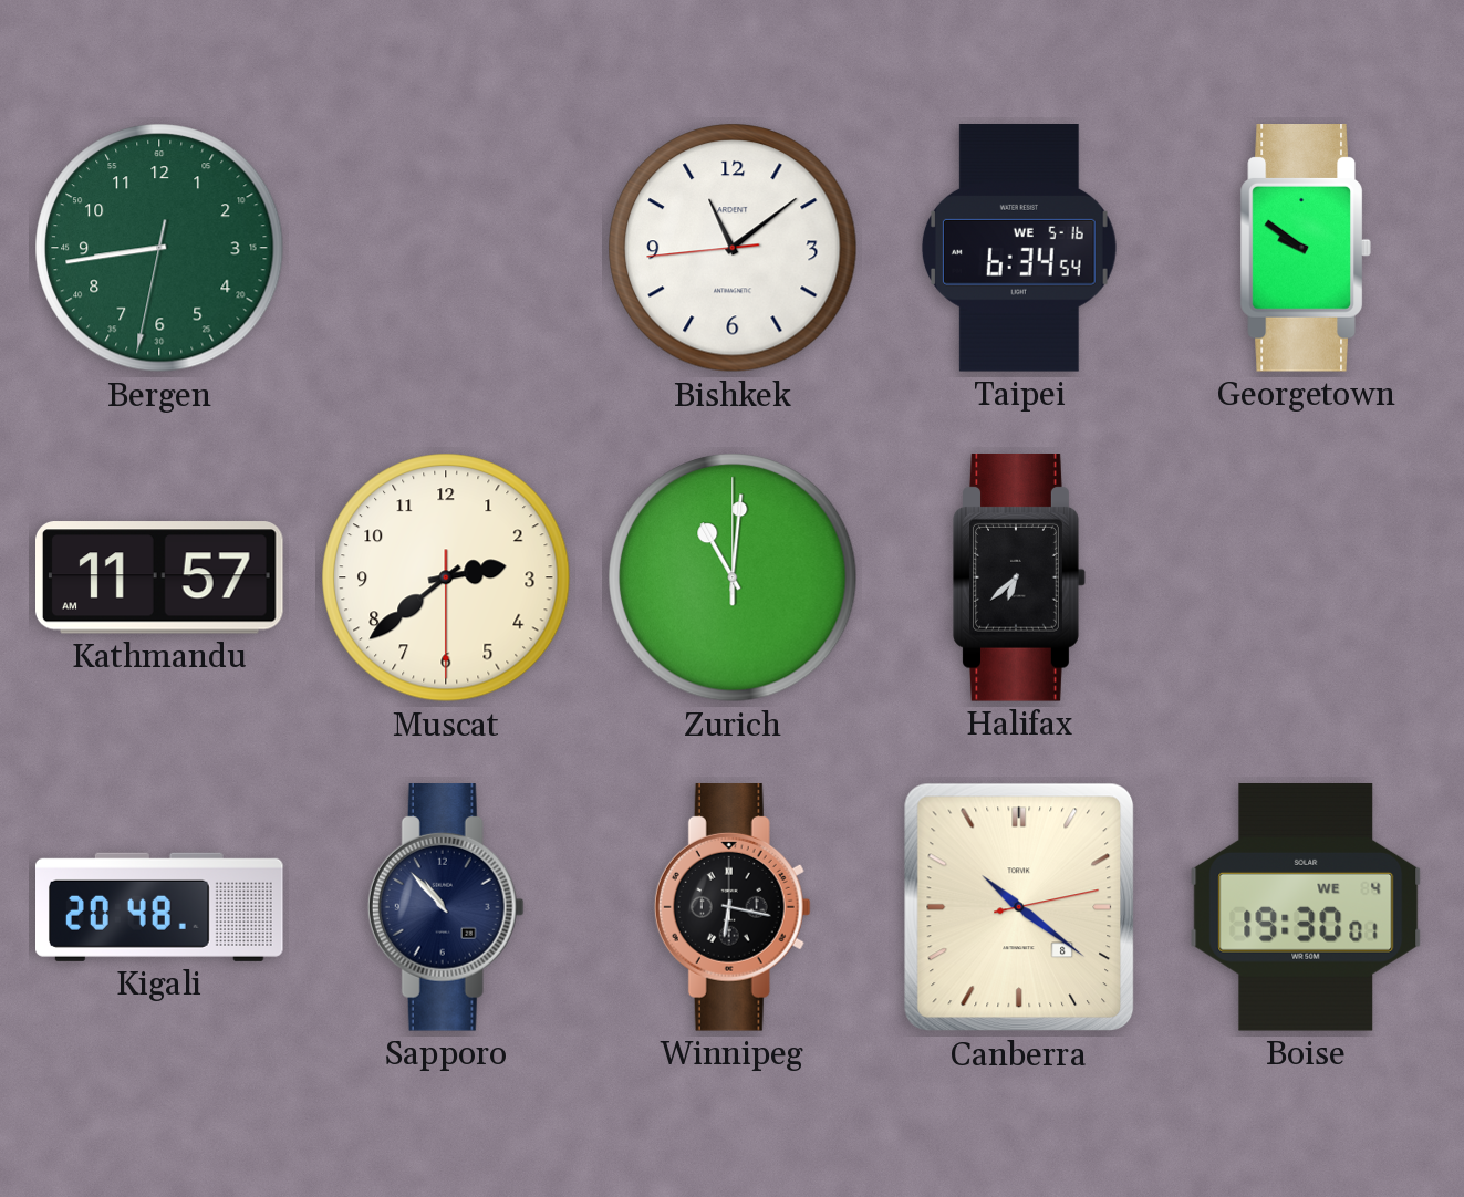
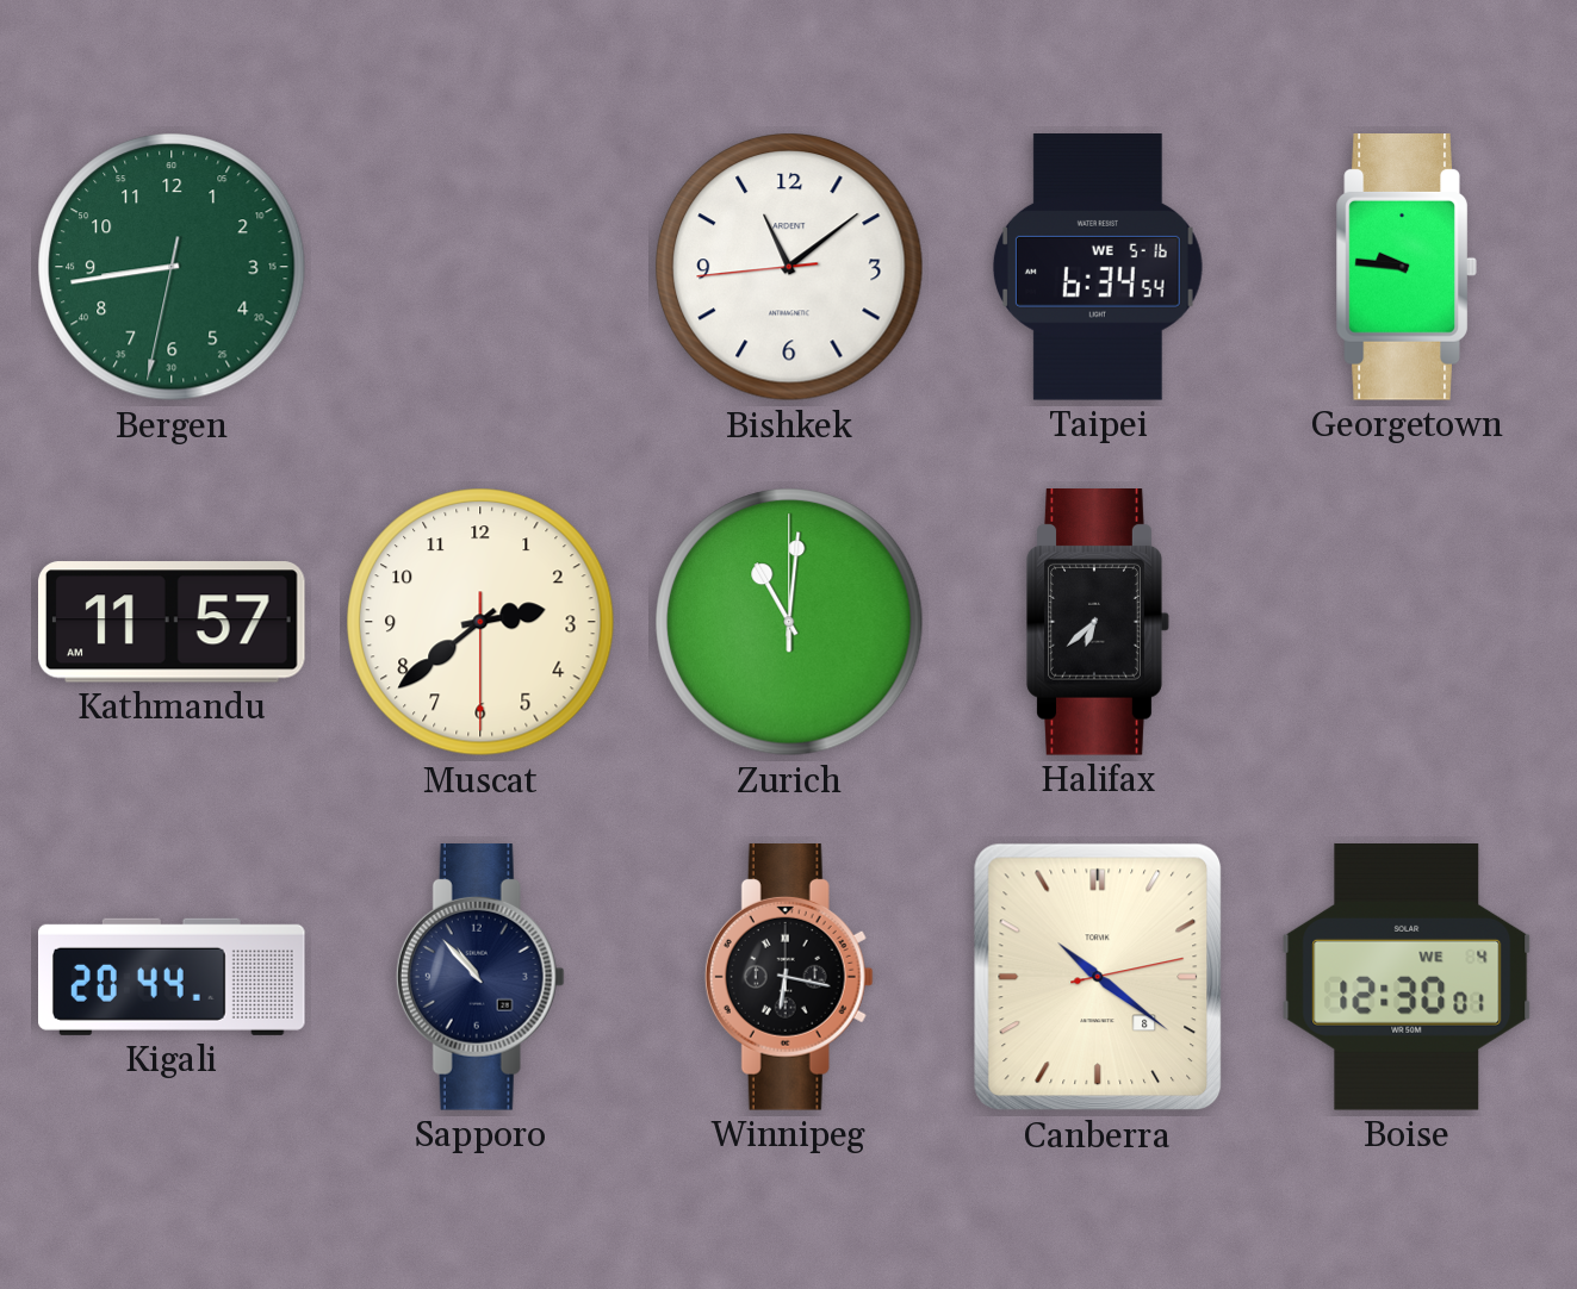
Georgetown: 9:51 -> 9:46 (1407, 268)
Kigali: 20:48 -> 20:44 (173, 977)
Boise: 19:30 -> 12:30 (1407, 978)
